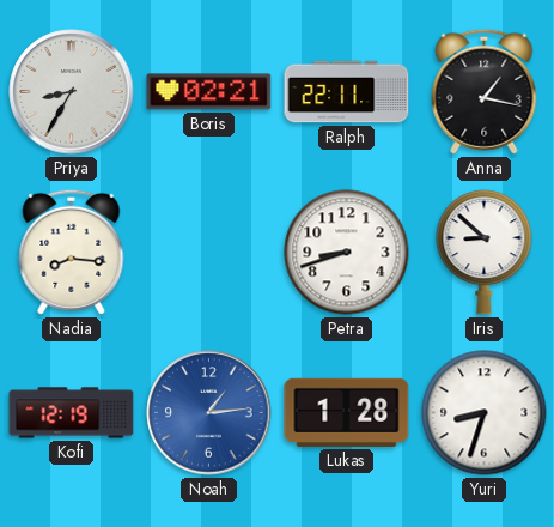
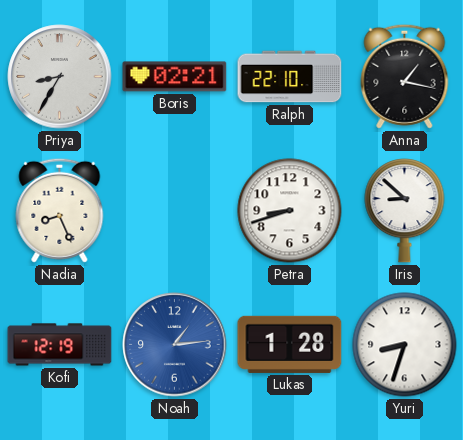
Ralph: 22:11 -> 22:10 (290, 77)
Nadia: 8:16 -> 8:26 (60, 210)
